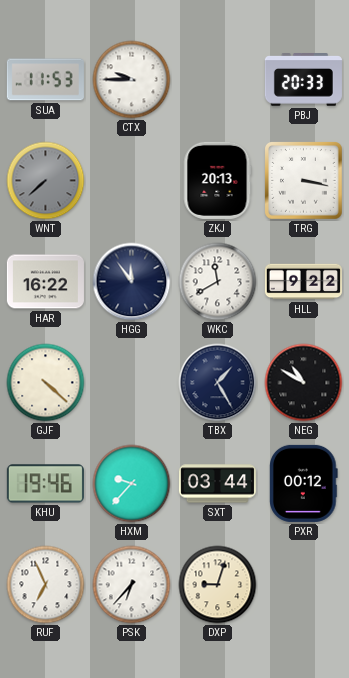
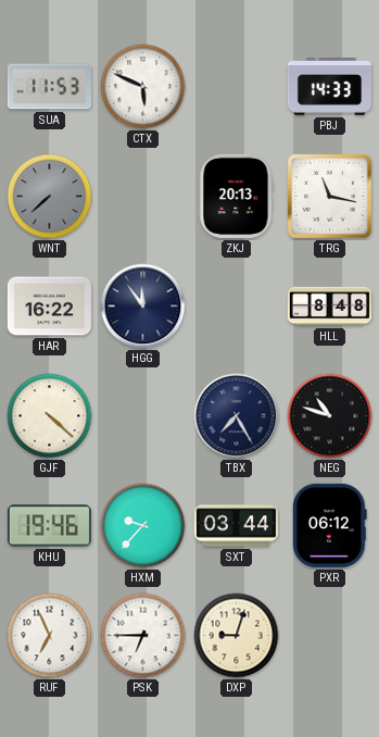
CTX: 9:45 -> 5:49 (143, 87)
PBJ: 20:33 -> 14:33 (329, 87)
TRG: 3:17 -> 11:17 (330, 197)
WKC: 11:40 -> none (218, 282)
HLL: 9:22 -> 8:48 (329, 307)
TBX: 1:25 -> 7:25 (237, 416)
NEG: 10:50 -> 10:48 (330, 416)
PXR: 00:12 -> 06:12 (330, 525)
PSK: 6:37 -> 6:45 (143, 636)
